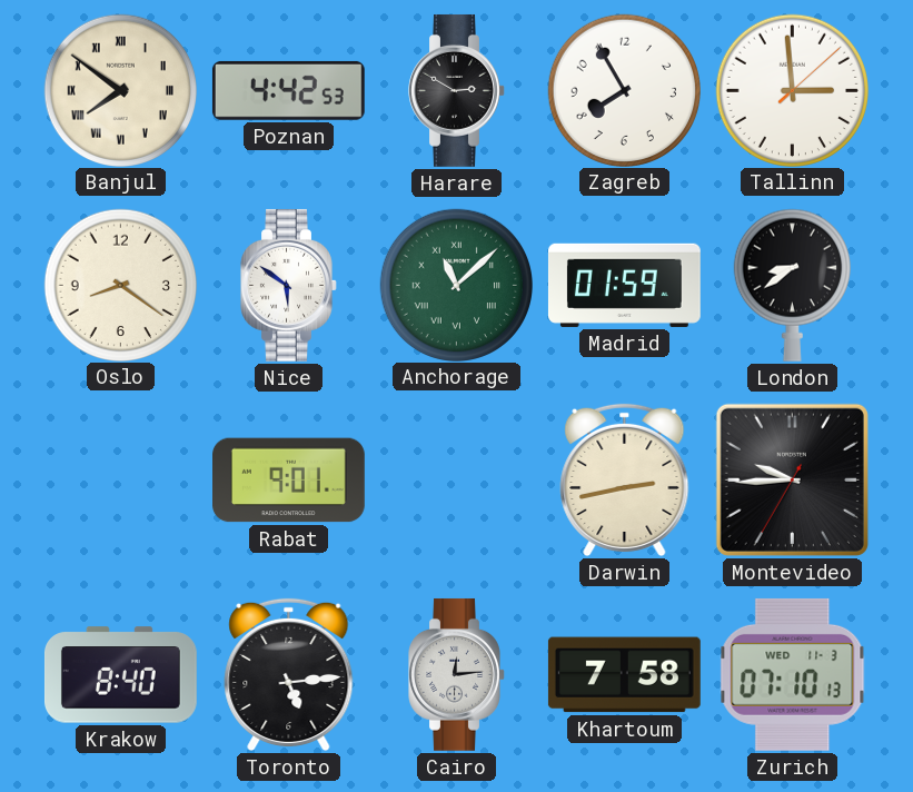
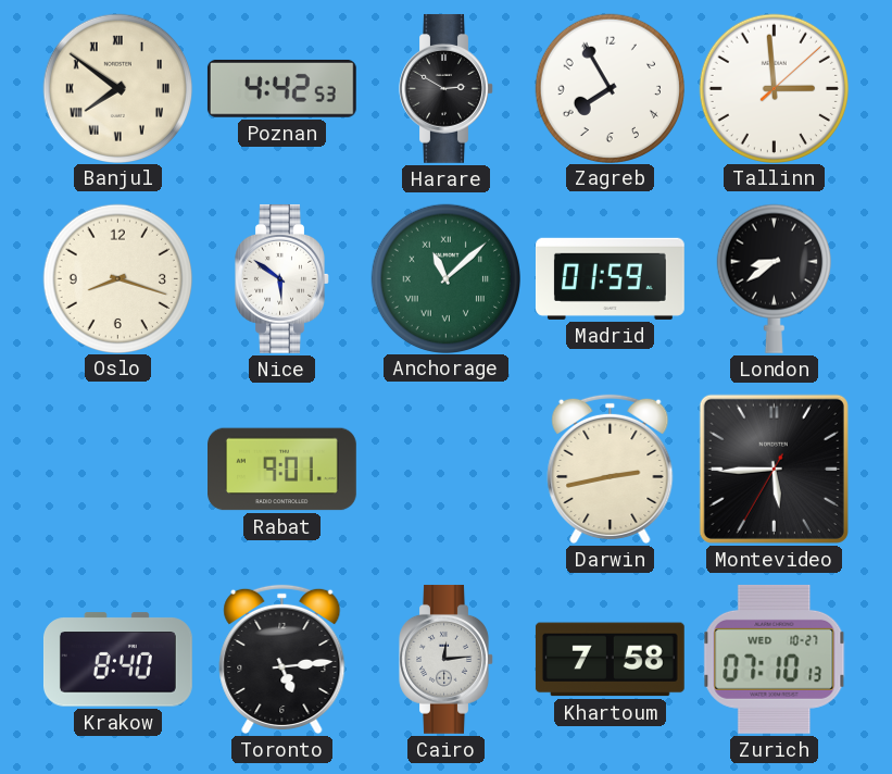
Oslo: 8:21 -> 8:18 (117, 278)
Montevideo: 9:44 -> 5:44 (774, 469)
Zurich date: WED 11-3 -> WED 10-27 (775, 659)
